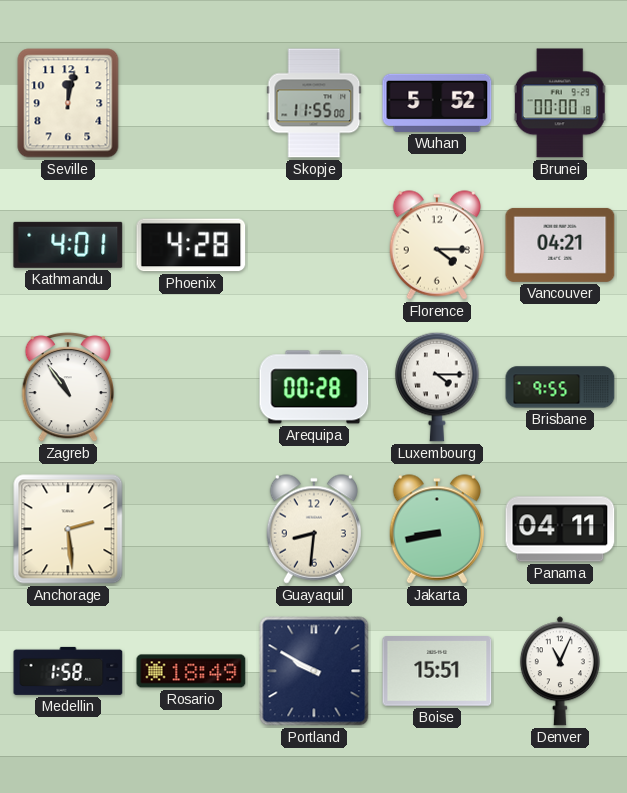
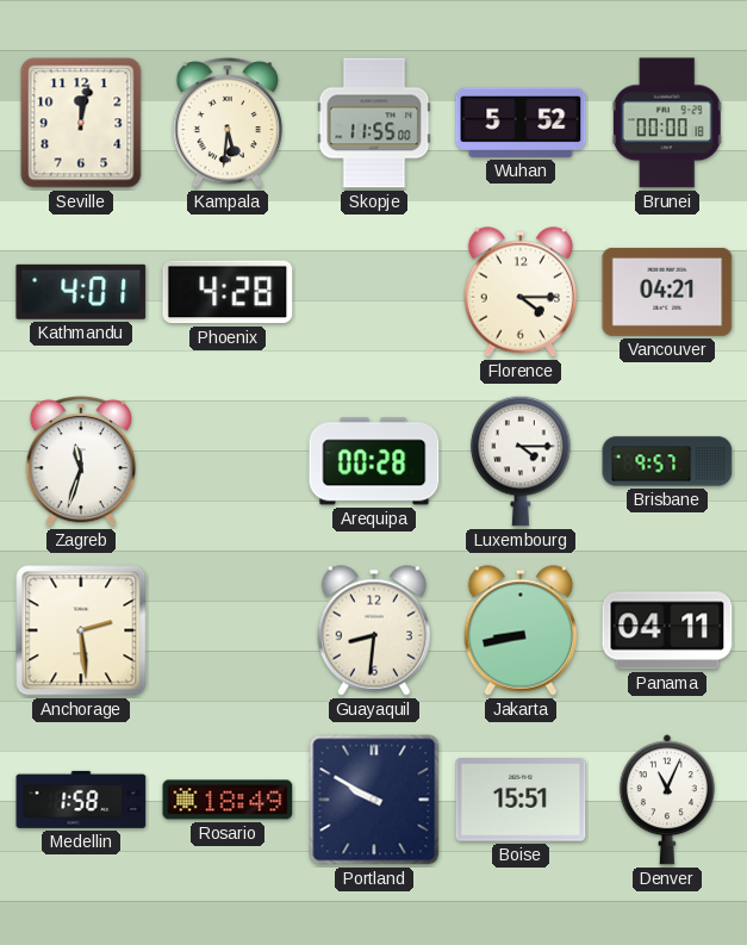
Kampala: none -> 5:31 (228, 123)
Zagreb: 10:54 -> 11:33 (81, 461)
Brisbane: 9:55 -> 9:57 (667, 461)
